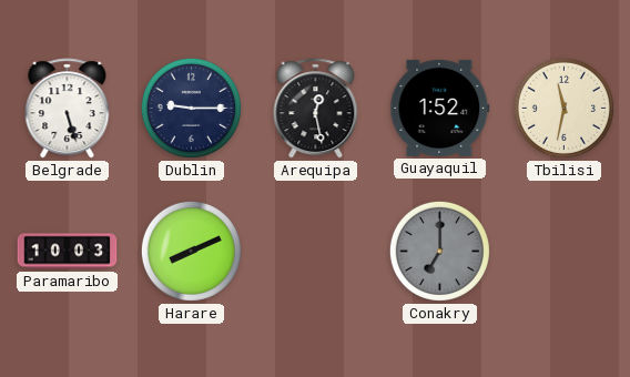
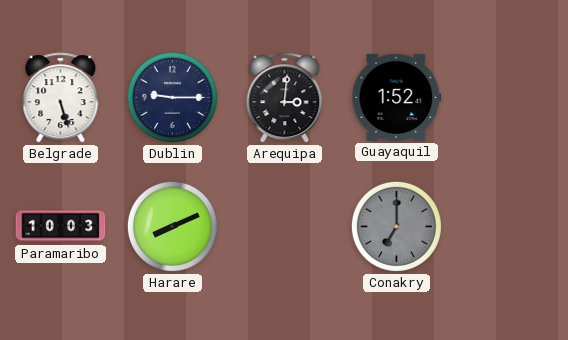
Arequipa: 12:28 -> 3:01 (285, 98)
Tbilisi: 11:32 -> none (563, 108)
